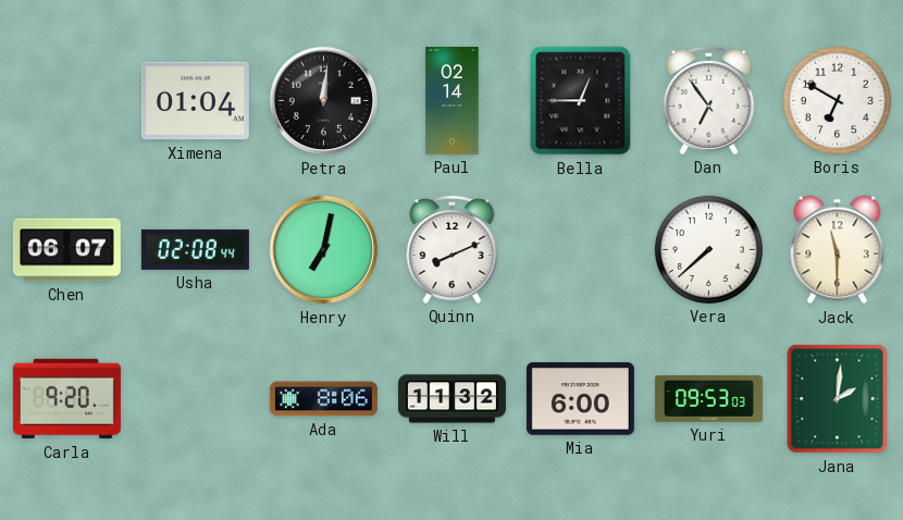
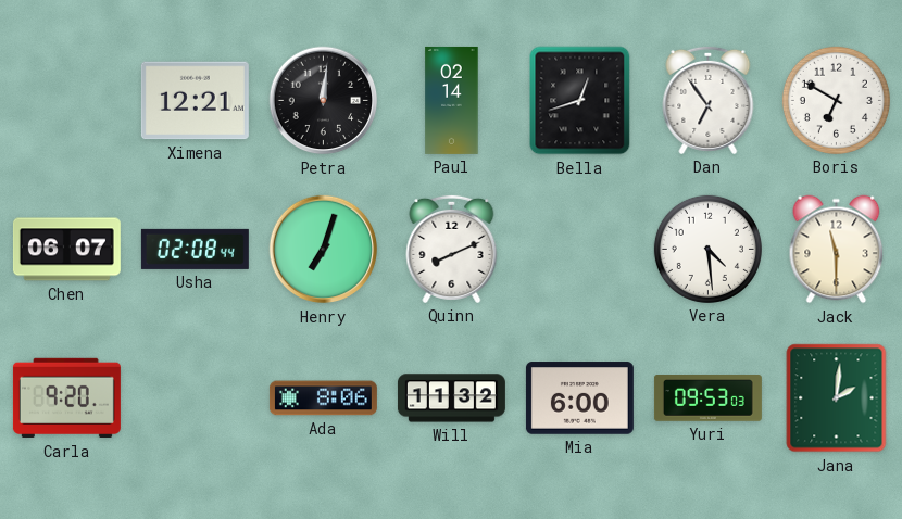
Ximena: 01:04 -> 12:21 (195, 101)
Bella: 12:45 -> 12:42 (580, 101)
Henry: 7:02 -> 7:03 (324, 250)
Vera: 7:38 -> 4:29 (707, 249)
